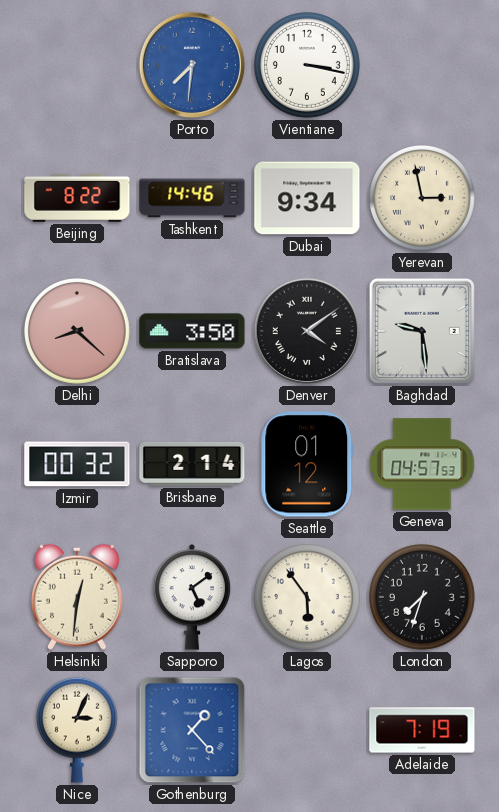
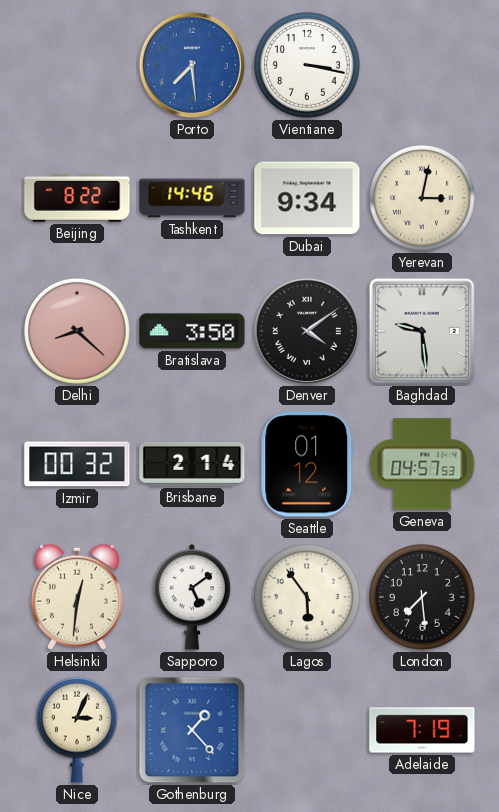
Porto: 7:31 -> 7:29 (192, 65)
Yerevan: 2:58 -> 3:02 (423, 199)
London: 7:33 -> 7:29 (423, 598)
